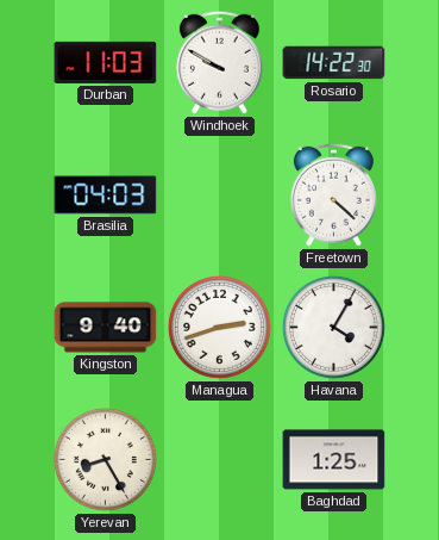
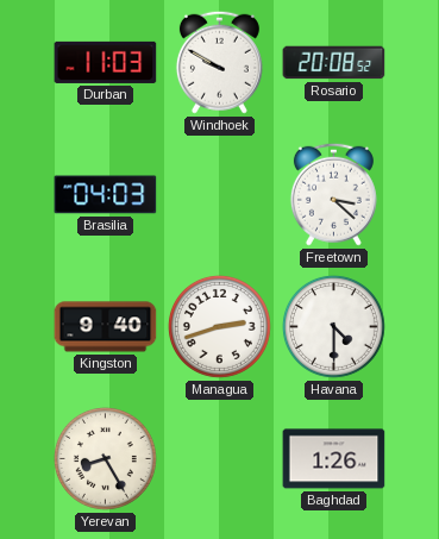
Rosario: 14:22 -> 20:08 (334, 63)
Freetown: 4:22 -> 3:22 (333, 194)
Havana: 4:05 -> 4:30 (333, 326)
Baghdad: 1:25 -> 1:26 (334, 459)
